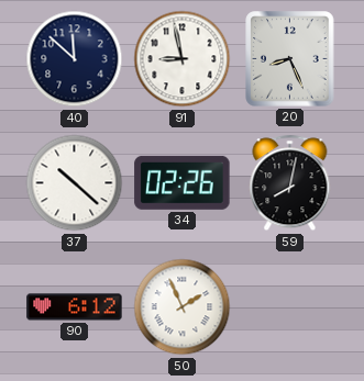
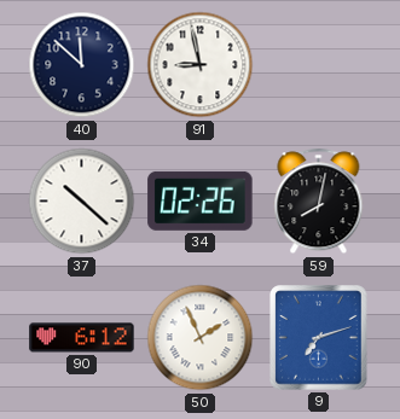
20: 8:26 -> none (290, 59)
9: none -> 7:12 (319, 338)
